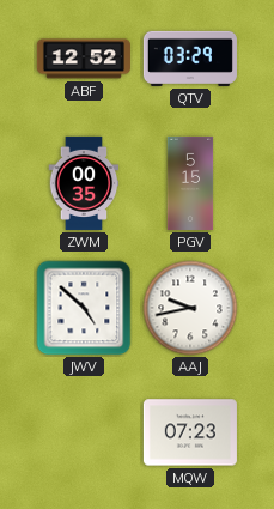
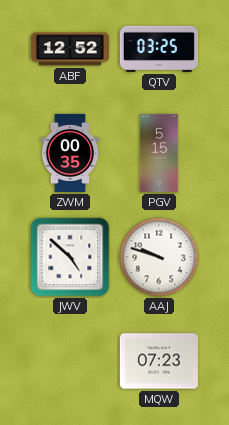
QTV: 03:29 -> 03:25 (159, 49)
AAJ: 9:43 -> 9:48 (159, 257)
